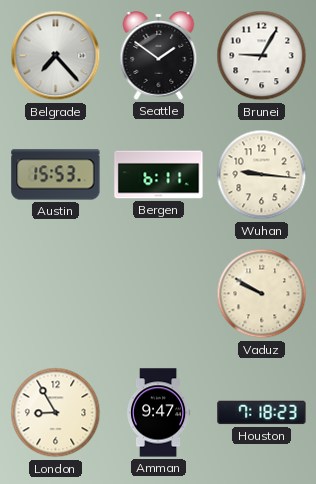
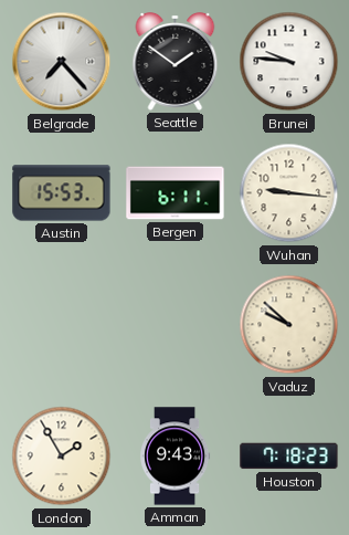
Brunei: 9:05 -> 9:46 (289, 62)
Vaduz: 9:50 -> 9:52 (289, 325)
London: 8:55 -> 1:55 (62, 457)
Amman: 9:47 -> 9:43 (174, 457)
